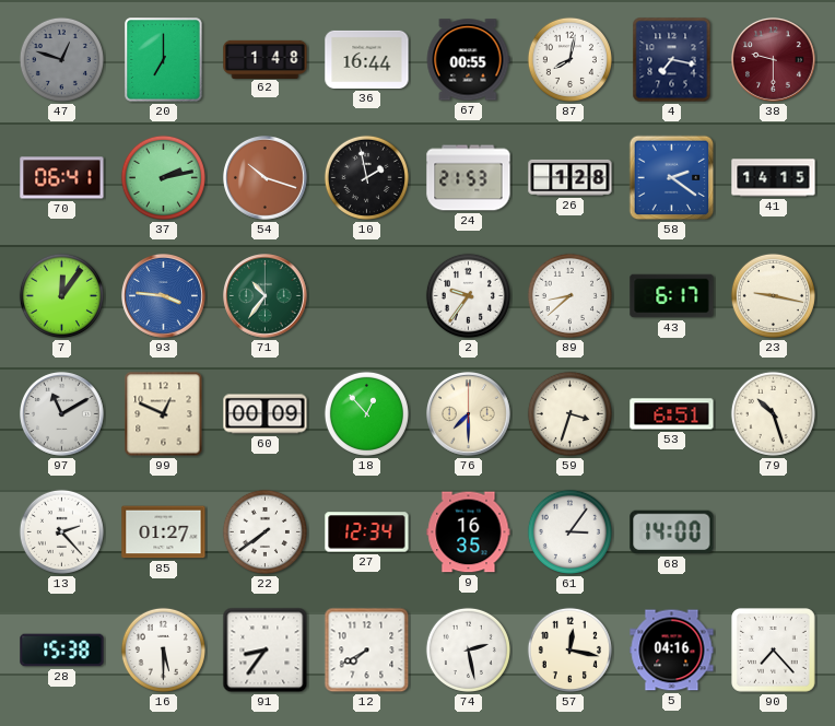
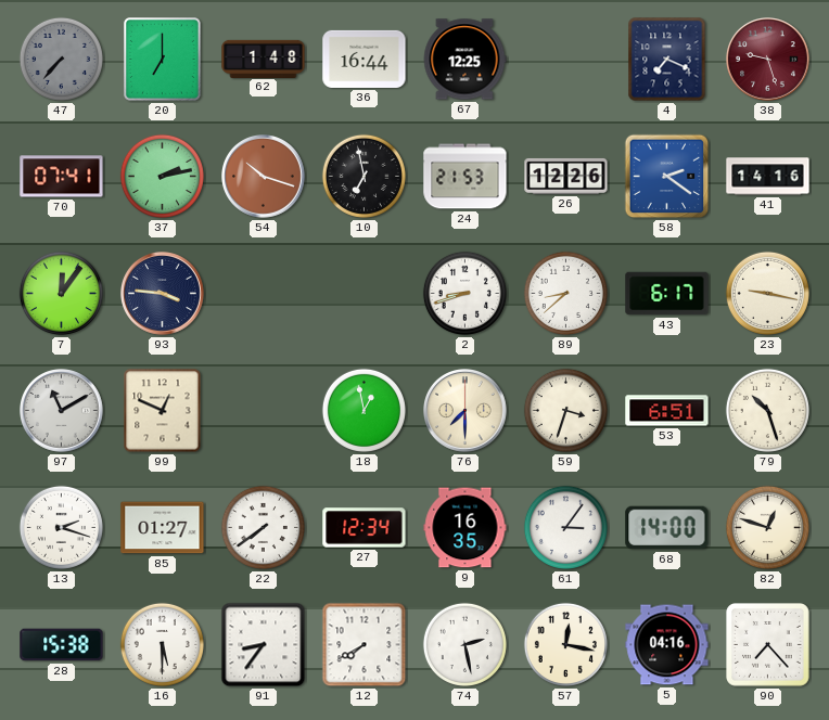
47: 12:48 -> 7:37 (61, 59)
67: 00:55 -> 12:25 (464, 60)
87: 8:02 -> none (569, 59)
4: 7:17 -> 7:19 (667, 60)
38: 9:30 -> 9:27 (768, 60)
70: 06:41 -> 07:41 (62, 177)
10: 1:58 -> 6:58 (364, 176)
26: 1:28 -> 12:26 (566, 176)
41: 14:15 -> 14:16 (768, 177)
93 dial: blue -> navy (163, 294)
71: 10:36 -> none (266, 296)
2: 9:36 -> 8:42 (464, 293)
60: 00:09 -> none (266, 414)
18: 12:53 -> 12:58 (364, 410)
13: 2:23 -> 2:18 (61, 527)
82: none -> 12:48 (767, 527)
